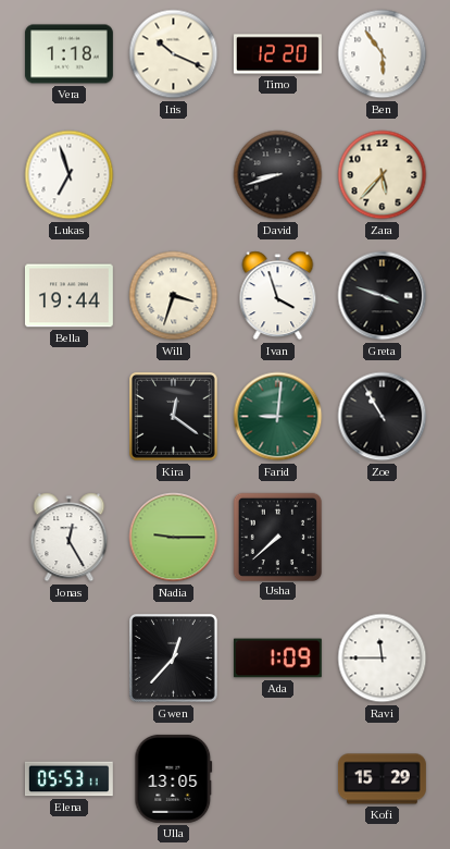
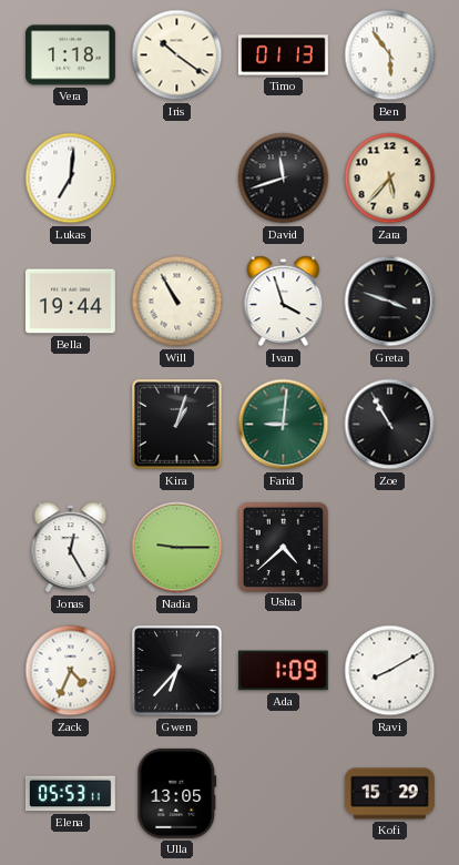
Iris: 10:19 -> 10:21 (177, 55)
Timo: 12:20 -> 01:13 (283, 55)
Lukas: 6:57 -> 7:01 (71, 179)
David: 8:42 -> 11:42 (284, 179)
Will: 3:33 -> 10:55 (177, 302)
Kira: 12:21 -> 1:03 (177, 425)
Usha: 7:38 -> 4:38 (283, 547)
Zack: none -> 4:34 (71, 671)
Gwen: 12:37 -> 6:37 (177, 671)
Ravi: 11:45 -> 8:10 (390, 671)
